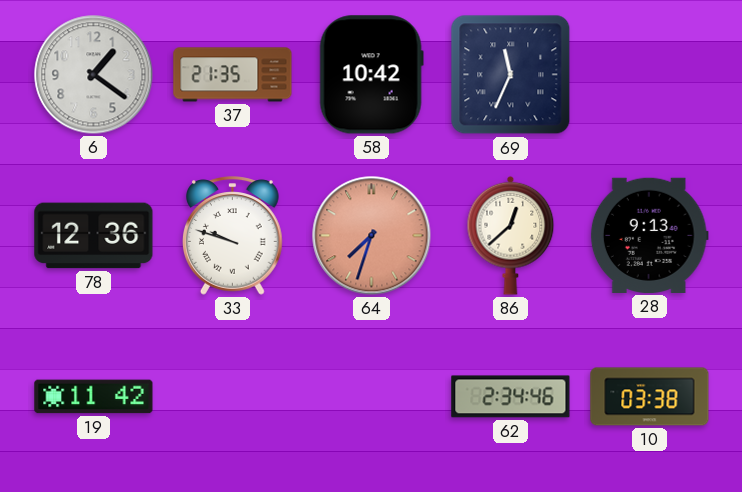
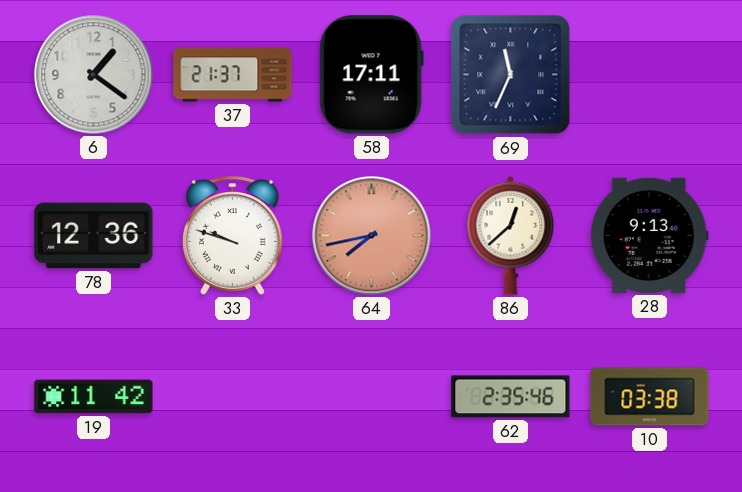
37: 21:35 -> 21:37 (233, 75)
58: 10:42 -> 17:11 (371, 75)
64: 7:33 -> 7:43 (372, 236)
62: 2:34 -> 2:35 (511, 397)
